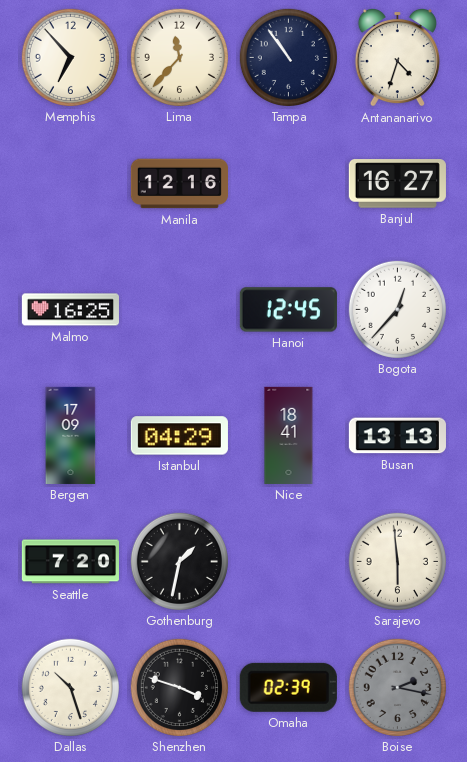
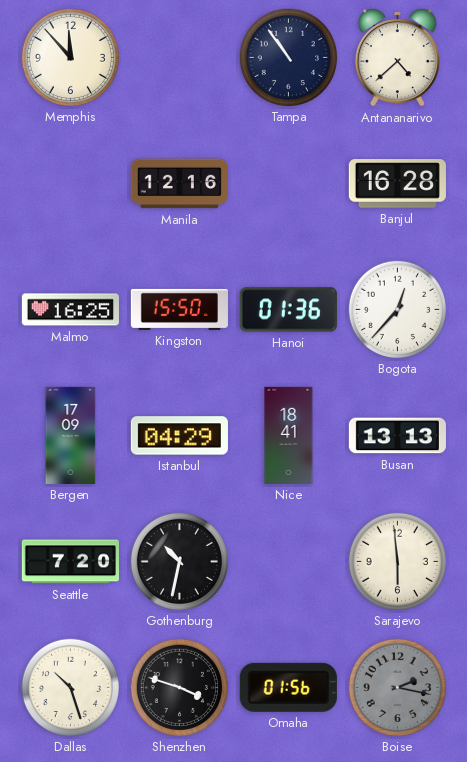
Memphis: 6:53 -> 11:53 (70, 57)
Lima: 11:37 -> none (179, 57)
Antananarivo: 4:33 -> 4:38 (397, 57)
Banjul: 16:27 -> 16:28 (397, 184)
Kingston: none -> 15:50 (179, 309)
Hanoi: 12:45 -> 01:36 (288, 310)
Gothenburg: 1:32 -> 10:32 (179, 561)
Omaha: 02:39 -> 01:56 (288, 687)
